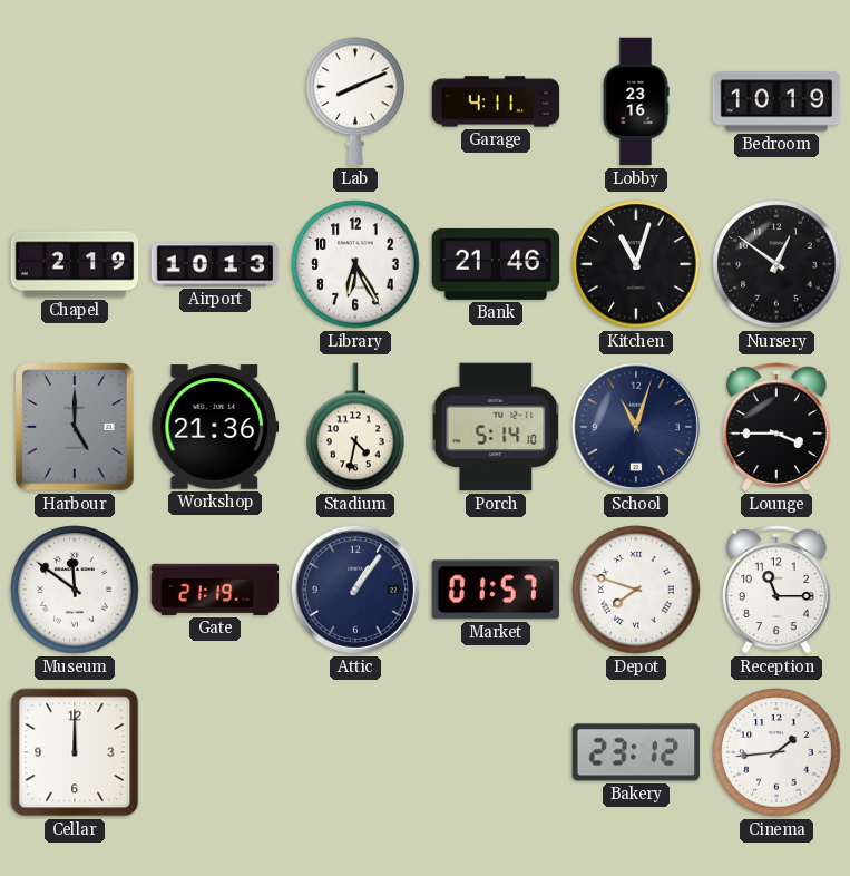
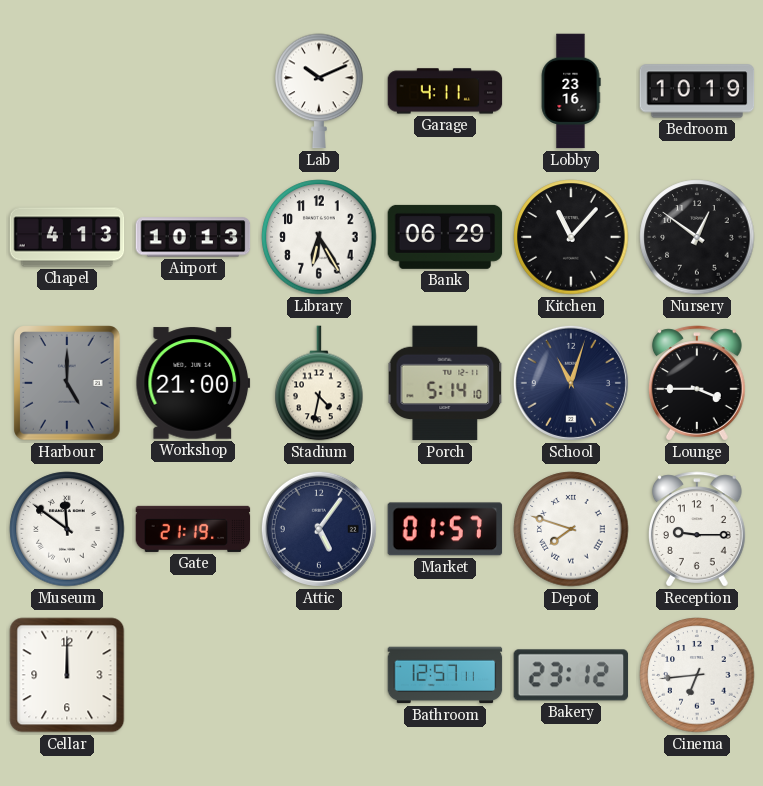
Lab: 8:11 -> 10:11 (319, 91)
Chapel: 2:19 -> 4:13 (67, 237)
Bank: 21:46 -> 06:29 (445, 237)
Kitchen: 11:03 -> 11:07 (571, 237)
Workshop: 21:36 -> 21:00 (193, 383)
Attic: 1:06 -> 5:06 (319, 529)
Reception: 11:15 -> 9:15 (697, 529)
Bathroom: none -> 12:57 (445, 675)
Cinema: 1:44 -> 6:44 (697, 675)
